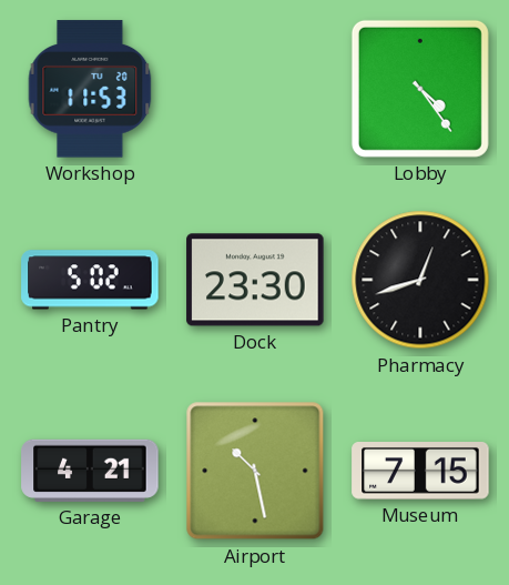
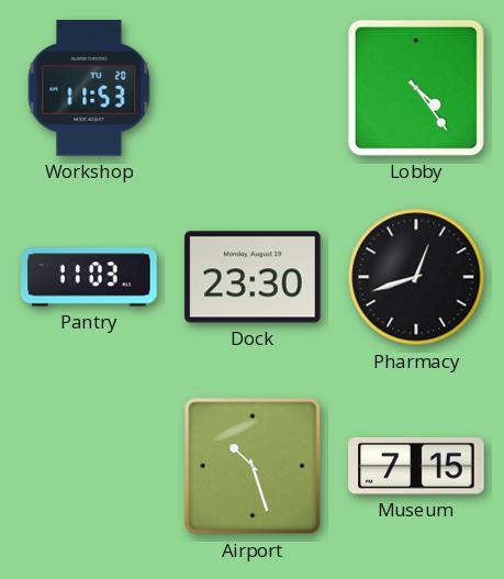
Pantry: 5:02 -> 11:03 (89, 277)
Garage: 4:21 -> none (90, 471)
Airport: 10:28 -> 10:27 (253, 466)
